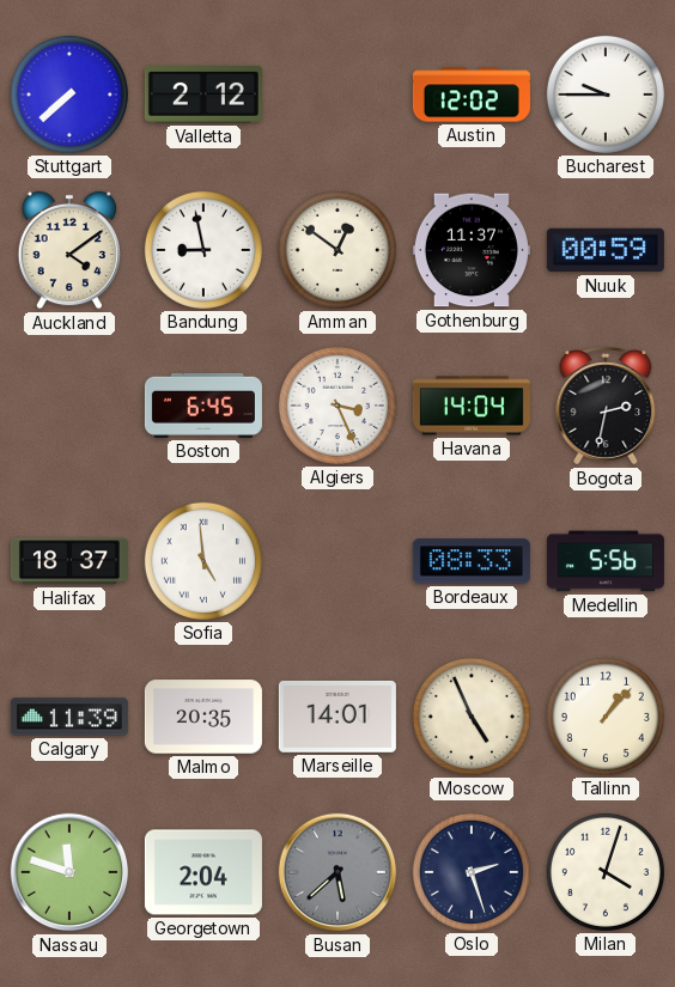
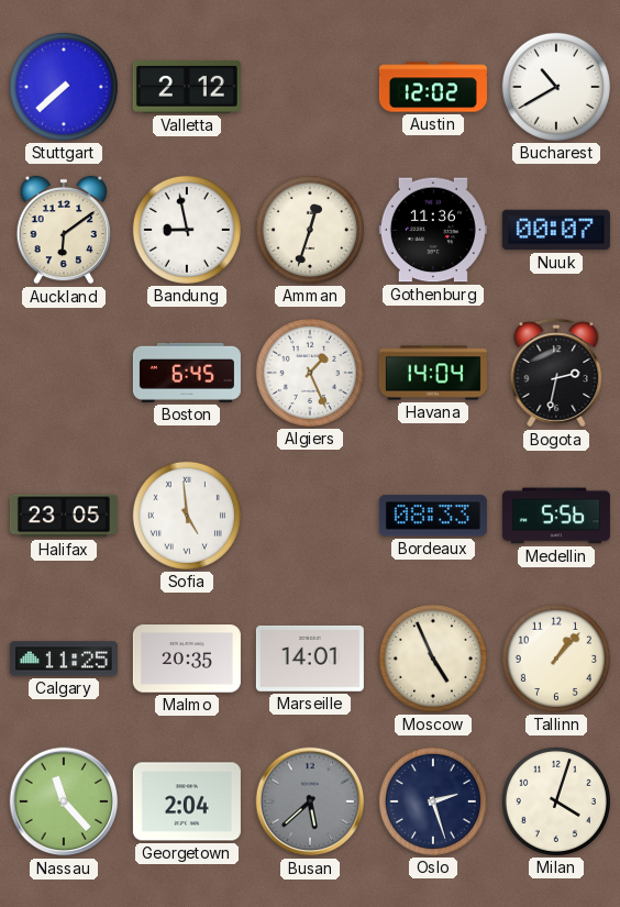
Bucharest: 9:45 -> 10:40 (556, 87)
Auckland: 4:09 -> 6:09 (63, 230)
Amman: 12:51 -> 12:33 (310, 230)
Gothenburg: 11:37 -> 11:36 (433, 230)
Nuuk: 00:59 -> 00:07 (556, 230)
Algiers: 3:26 -> 1:26 (310, 373)
Halifax: 18:37 -> 23:05 (64, 516)
Calgary: 11:39 -> 11:25 (64, 659)
Nassau: 11:48 -> 11:23 (64, 801)
